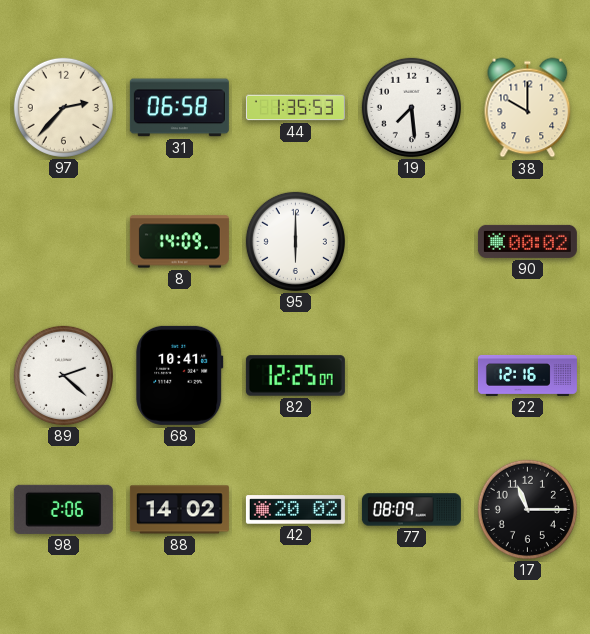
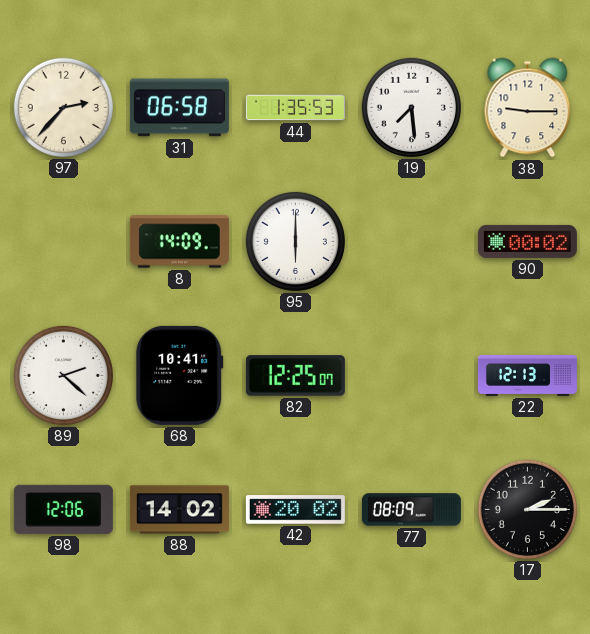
38: 10:00 -> 9:15 (528, 108)
22: 12:16 -> 12:13 (527, 375)
98: 2:06 -> 12:06 (63, 509)
17: 11:15 -> 2:15 (527, 509)
